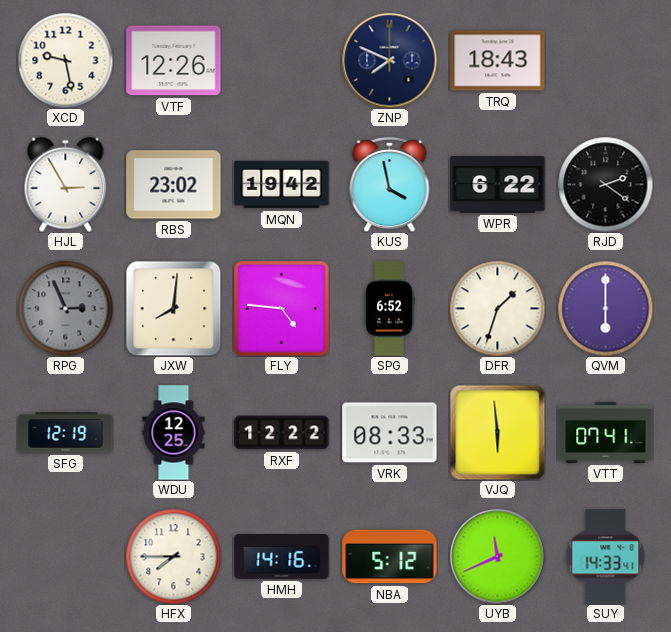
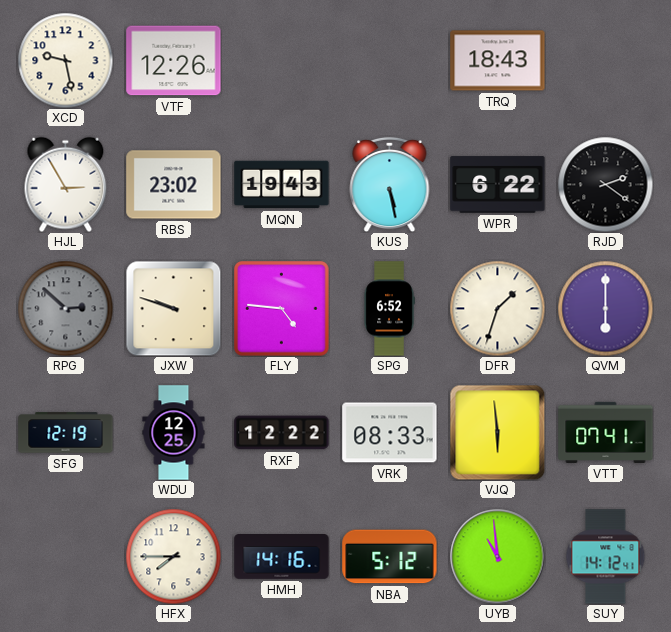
ZNP: 7:49 -> none (389, 60)
MQN: 19:42 -> 19:43 (282, 185)
KUS: 3:58 -> 5:28 (390, 184)
RPG: 2:56 -> 2:52 (65, 308)
JXW: 8:01 -> 9:48 (173, 308)
UYB: 11:41 -> 10:59 (497, 556)
SUY: 14:33 -> 14:12 (606, 557)
